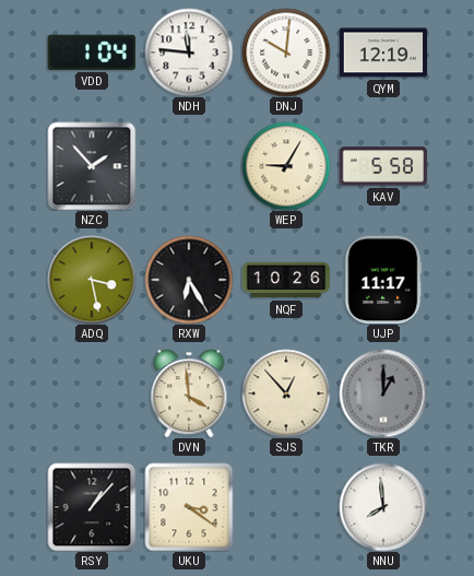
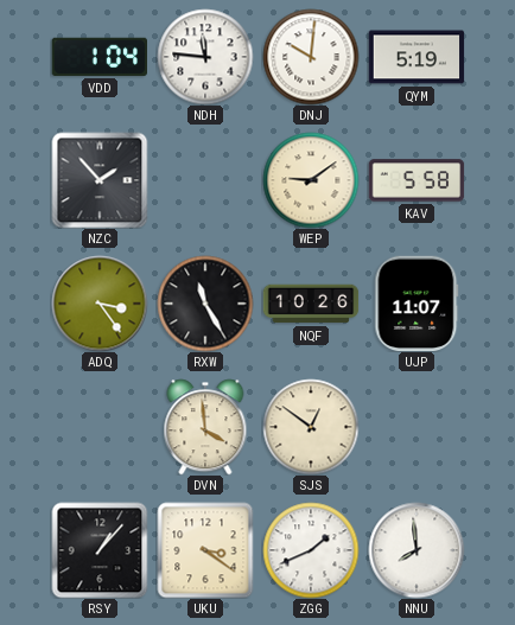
QYM: 12:19 -> 5:19 (417, 57)
WEP: 9:05 -> 9:09 (311, 180)
ADQ: 3:28 -> 3:24 (100, 304)
RXW: 6:25 -> 11:25 (205, 304)
UJP: 11:17 -> 11:07 (417, 304)
SJS: 12:53 -> 12:51 (311, 427)
TKR: 1:00 -> none (383, 393)
ZGG: none -> 1:41 (311, 550)
